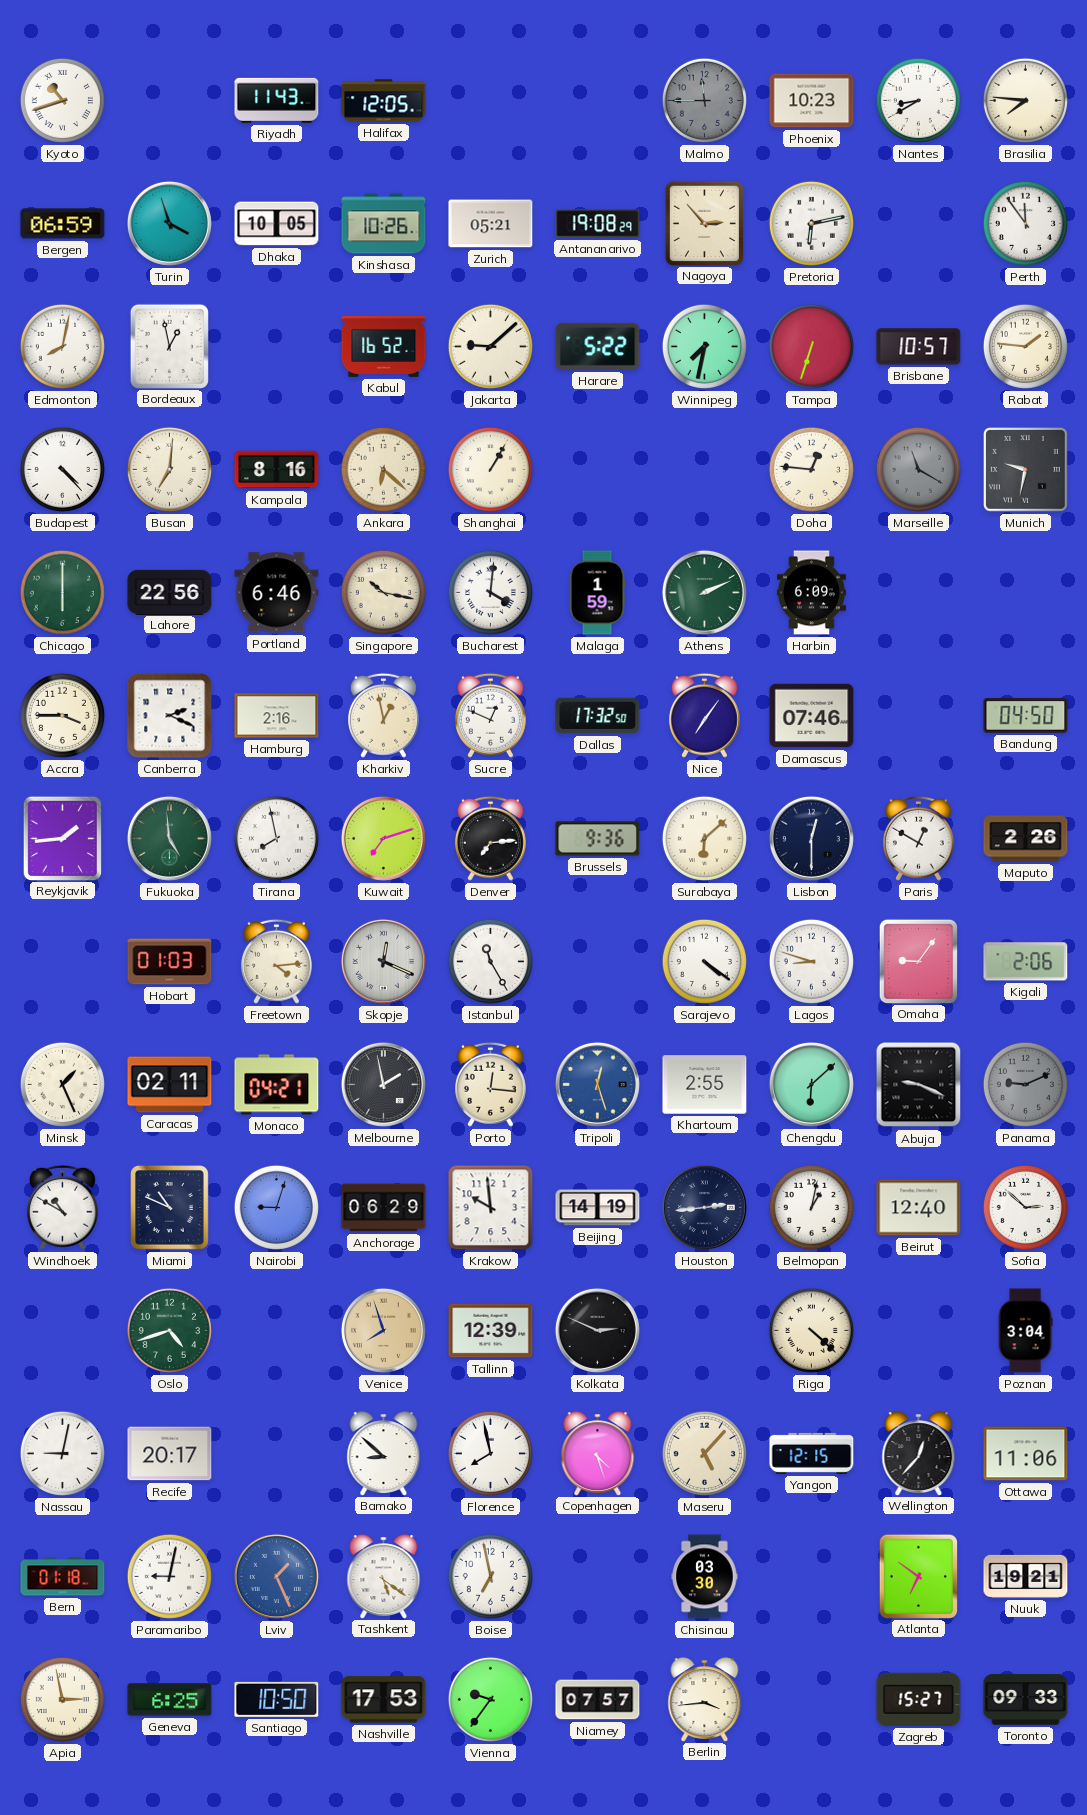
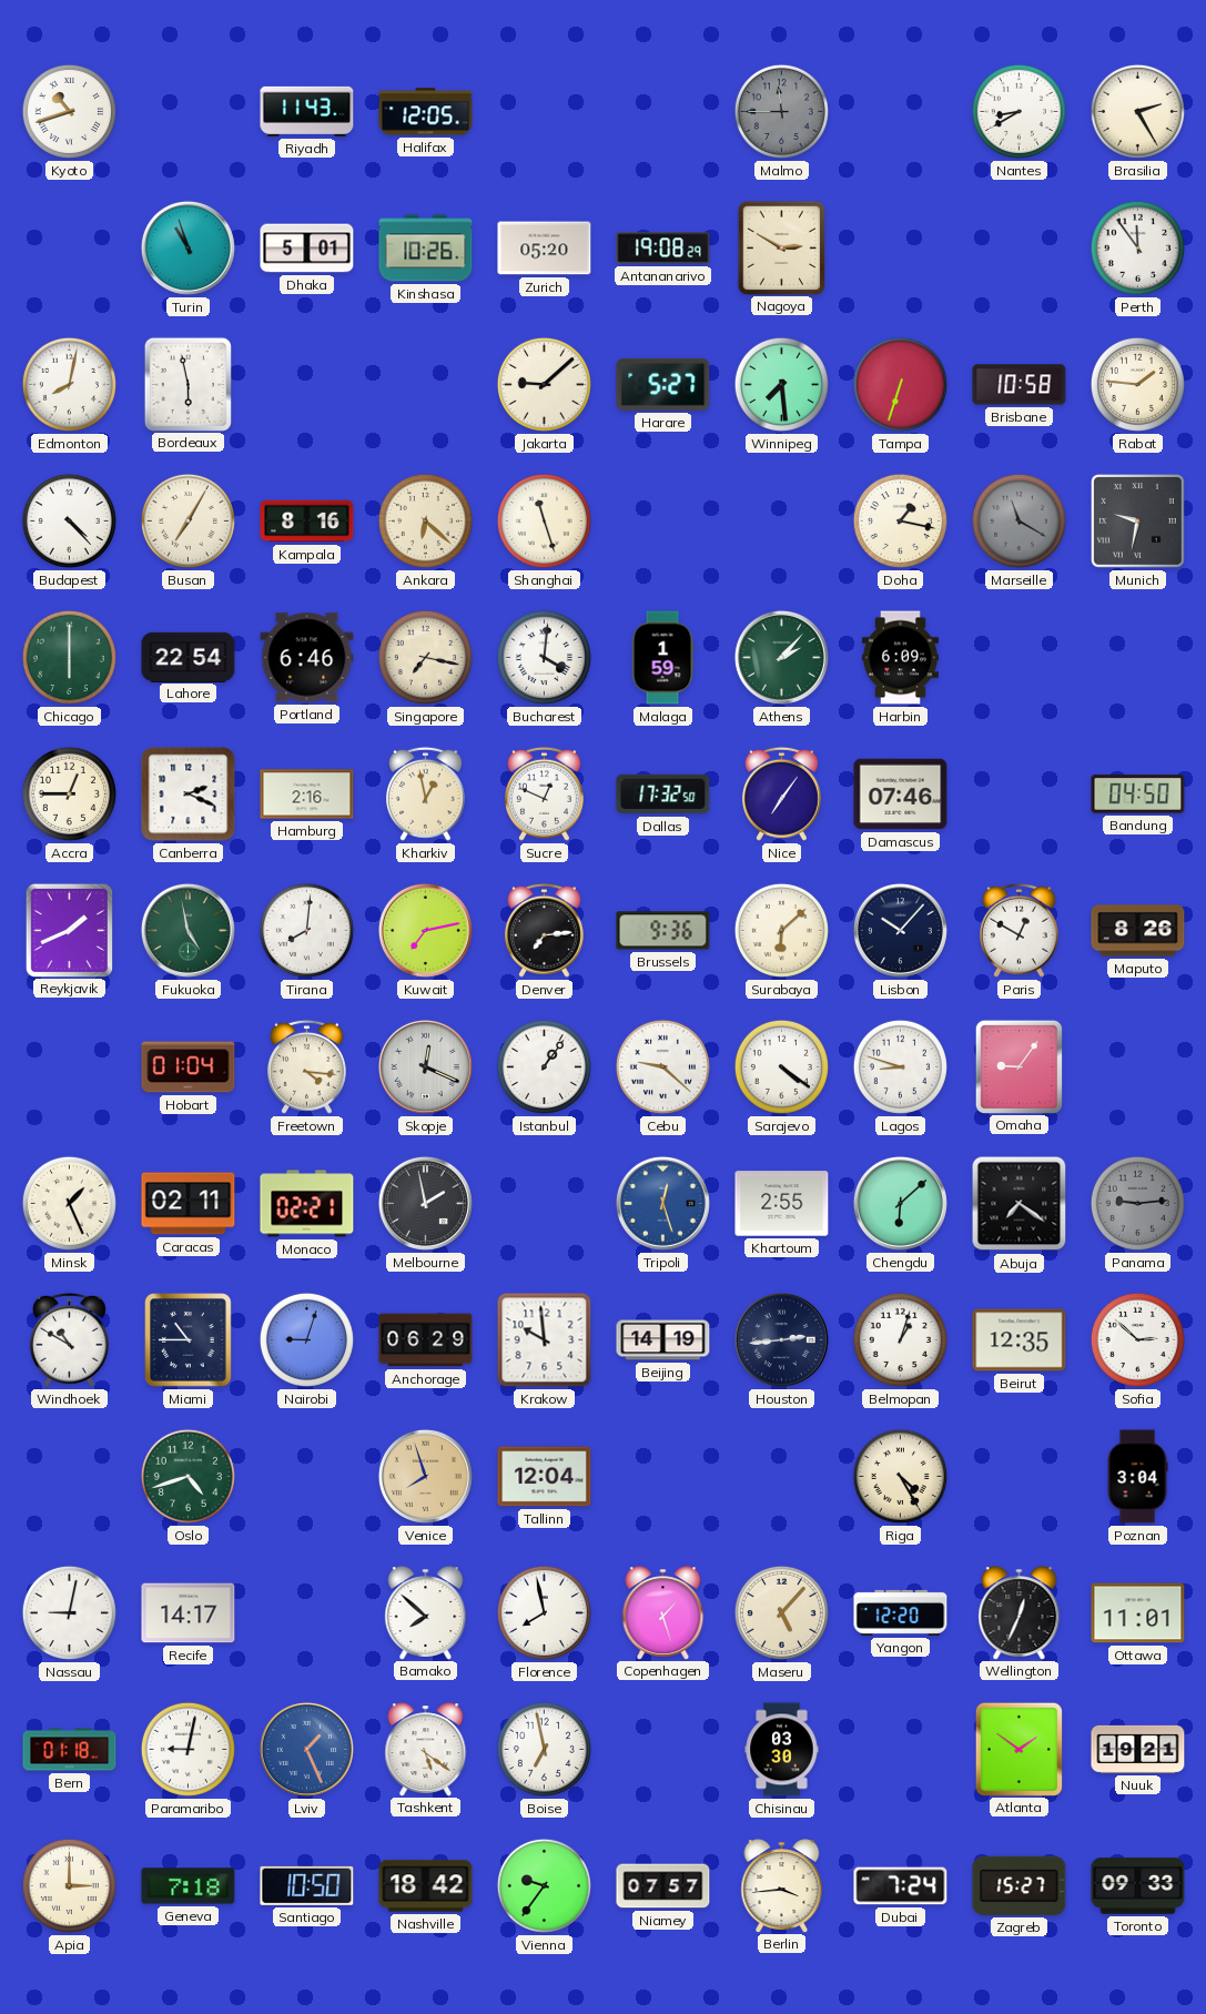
Phoenix: 10:23 -> none (812, 101)
Brasilia: 7:46 -> 2:25 (1137, 111)
Bergen: 06:59 -> none (63, 224)
Turin: 3:57 -> 10:57 (188, 247)
Dhaka: 10:05 -> 5:01 (307, 249)
Zurich: 05:21 -> 05:20 (545, 249)
Nagoya: 2:53 -> 2:50 (781, 247)
Pretoria: 6:13 -> none (811, 223)
Bordeaux: 12:58 -> 5:58 (188, 384)
Kabul: 16:52 -> none (384, 346)
Harare: 5:22 -> 5:27 (663, 384)
Winnipeg: 7:32 -> 7:29 (781, 384)
Brisbane: 10:57 -> 10:58 (1020, 385)
Busan: 7:01 -> 7:05 (188, 520)
Shanghai: 1:05 -> 11:27 (544, 520)
Doha: 12:46 -> 1:17 (900, 520)
Lahore: 22:56 -> 22:54 (189, 657)
Singapore: 10:17 -> 7:17 (425, 657)
Athens: 2:11 -> 2:07 (781, 657)
Accra: 3:45 -> 12:45 (69, 793)
Reykjavik: 1:44 -> 1:41 (69, 930)
Fukuoka: 4:59 -> 4:58 (188, 930)
Tirana: 7:58 -> 8:01 (306, 930)
Kuwait: 7:12 -> 7:13 (425, 930)
Lisbon: 12:30 -> 10:07 (900, 930)
Maputo: 2:26 -> 8:26 (1138, 931)
Hobart: 01:03 -> 01:04 (189, 1067)
Freetown: 4:14 -> 4:16 (306, 1066)
Istanbul: 11:25 -> 1:06 (544, 1066)
Cebu: none -> 9:22 (662, 1066)
Kigali: 2:06 -> none (1026, 962)
Monaco: 04:21 -> 02:21 (307, 1204)
Porto: 12:16 -> none (490, 1084)
Abuja: 9:19 -> 7:21 (1020, 1204)
Panama: 9:11 -> 9:14 (1137, 1203)
Miami: 10:49 -> 10:45 (189, 1340)
Belmopan: 1:02 -> 1:03 (900, 1339)
Beirut: 12:40 -> 12:35 (1020, 1340)
Tallinn: 12:39 -> 12:04 (545, 1477)
Kolkata: 2:49 -> none (597, 1330)
Riga: 4:22 -> 4:25 (900, 1476)
Recife: 20:17 -> 14:17 (189, 1613)
Bamako: 8:52 -> 7:52 (426, 1612)
Copenhagen: 4:27 -> 1:27 (663, 1612)
Yangon: 12:15 -> 12:20 (901, 1612)
Wellington: 12:37 -> 12:34 (1020, 1612)
Ottawa: 11:06 -> 11:01 (1138, 1613)
Atlanta: 6:51 -> 1:51 (1018, 1749)
Apia: 2:58 -> 3:00 (69, 1885)
Geneva: 6:25 -> 7:18 (189, 1886)
Nashville: 17:53 -> 18:42 (426, 1886)
Dubai: none -> 7:24 (901, 1886)
